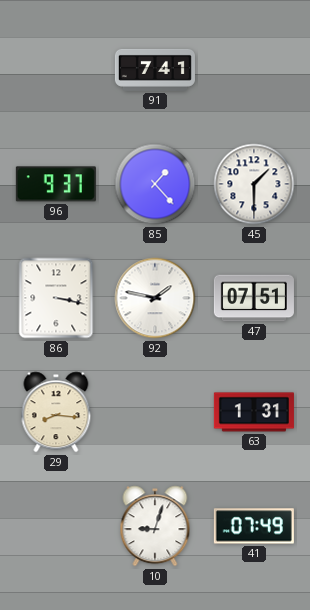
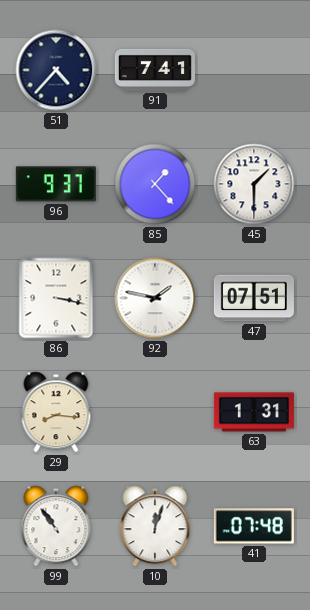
51: none -> 4:37 (56, 70)
99: none -> 10:54 (56, 526)
10: 9:03 -> 12:03 (155, 526)
41: 07:49 -> 07:48 (254, 526)
